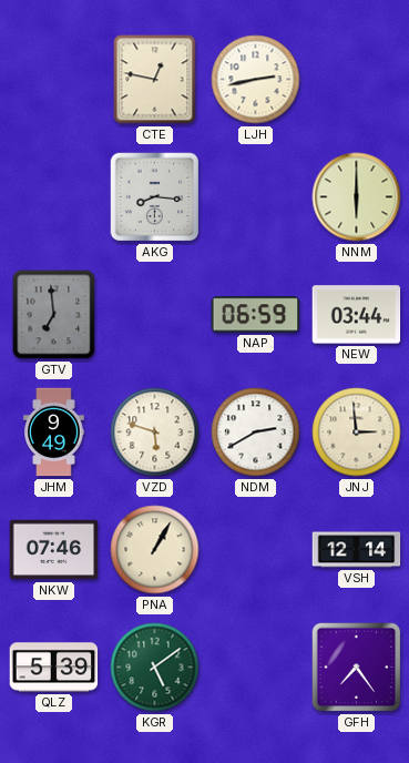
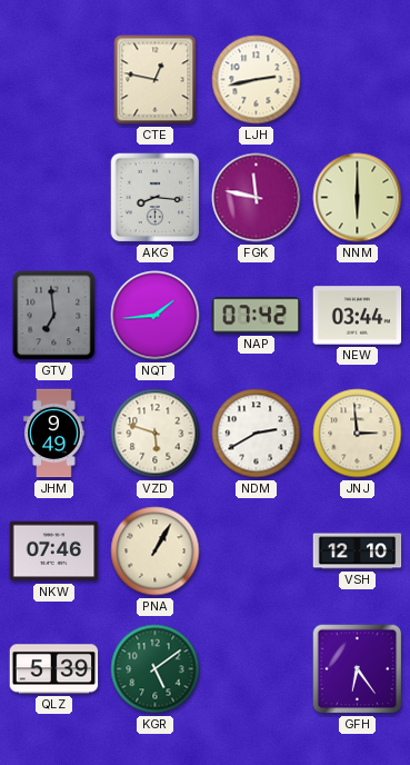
FGK: none -> 11:47 (257, 198)
NQT: none -> 1:44 (156, 316)
NAP: 06:59 -> 07:42 (257, 316)
VSH: 12:14 -> 12:10 (358, 552)
GFH: 7:24 -> 6:24 (358, 669)
